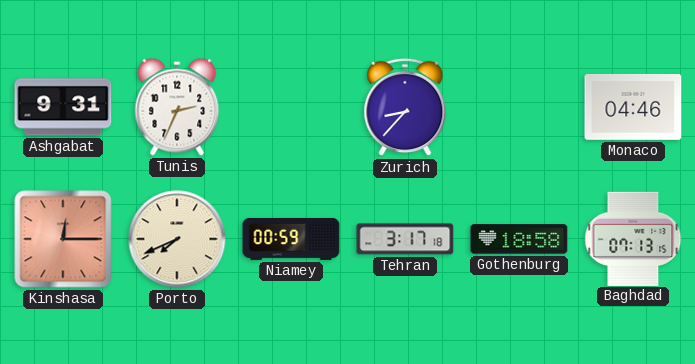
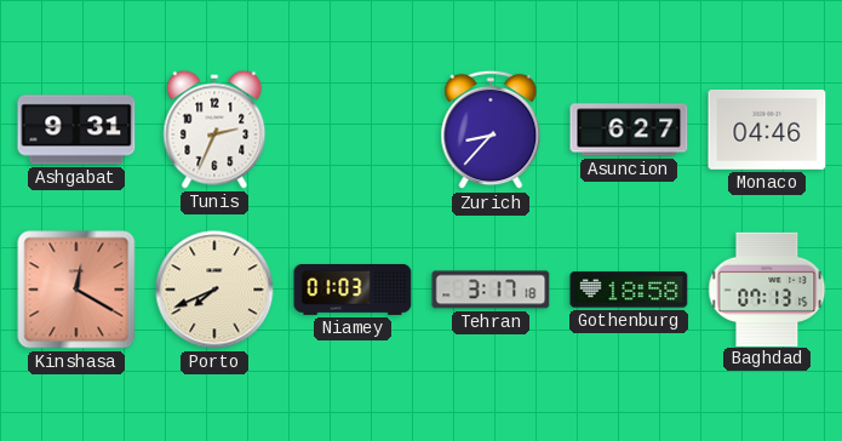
Asuncion: none -> 6:27 (629, 130)
Kinshasa: 12:15 -> 12:20 (76, 290)
Niamey: 00:59 -> 01:03 (353, 290)
